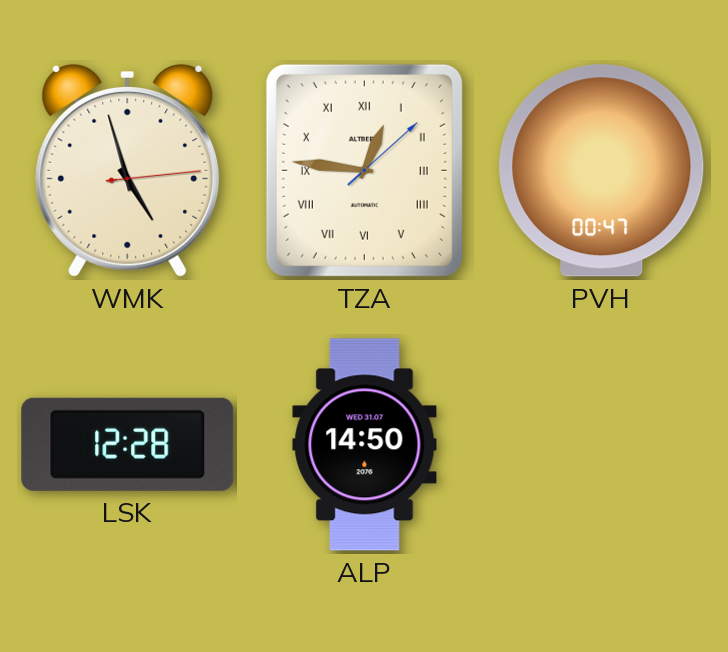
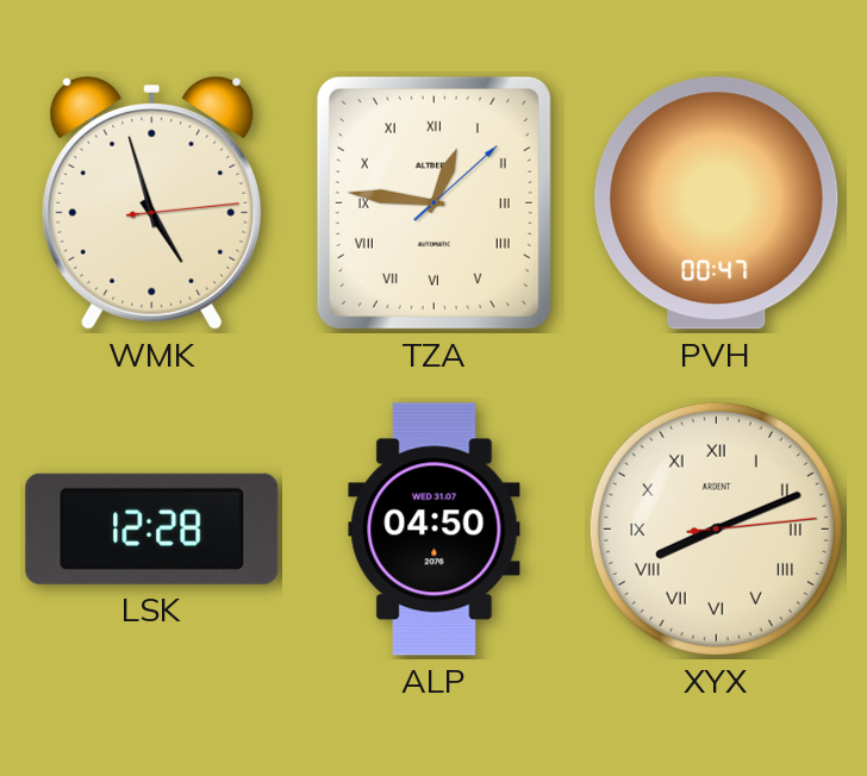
ALP: 14:50 -> 04:50 (435, 530)
XYX: none -> 8:11 (716, 528)
